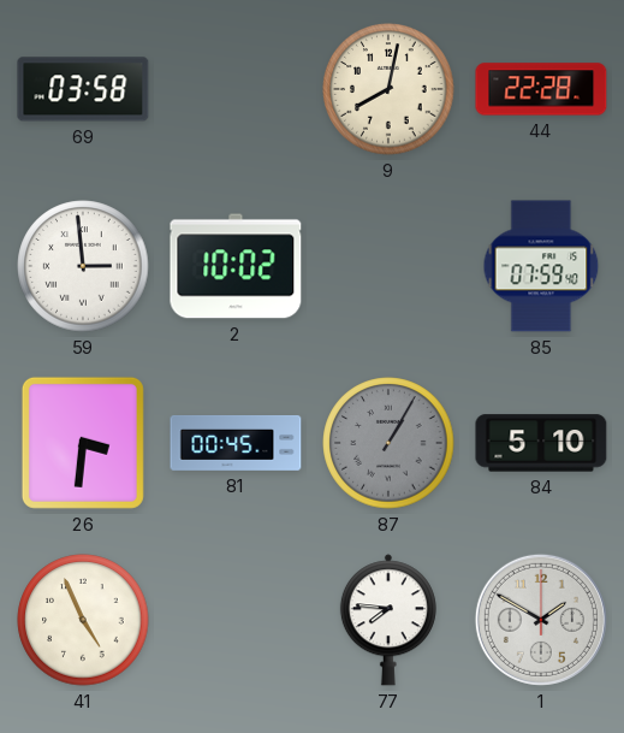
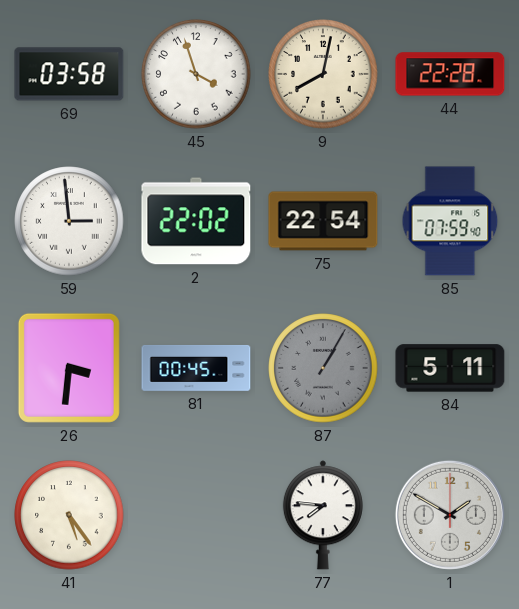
45: none -> 3:57 (196, 74)
2: 10:02 -> 22:02 (196, 221)
75: none -> 22:54 (323, 221)
84: 5:10 -> 5:11 (450, 368)
41: 4:56 -> 5:24 (69, 515)
